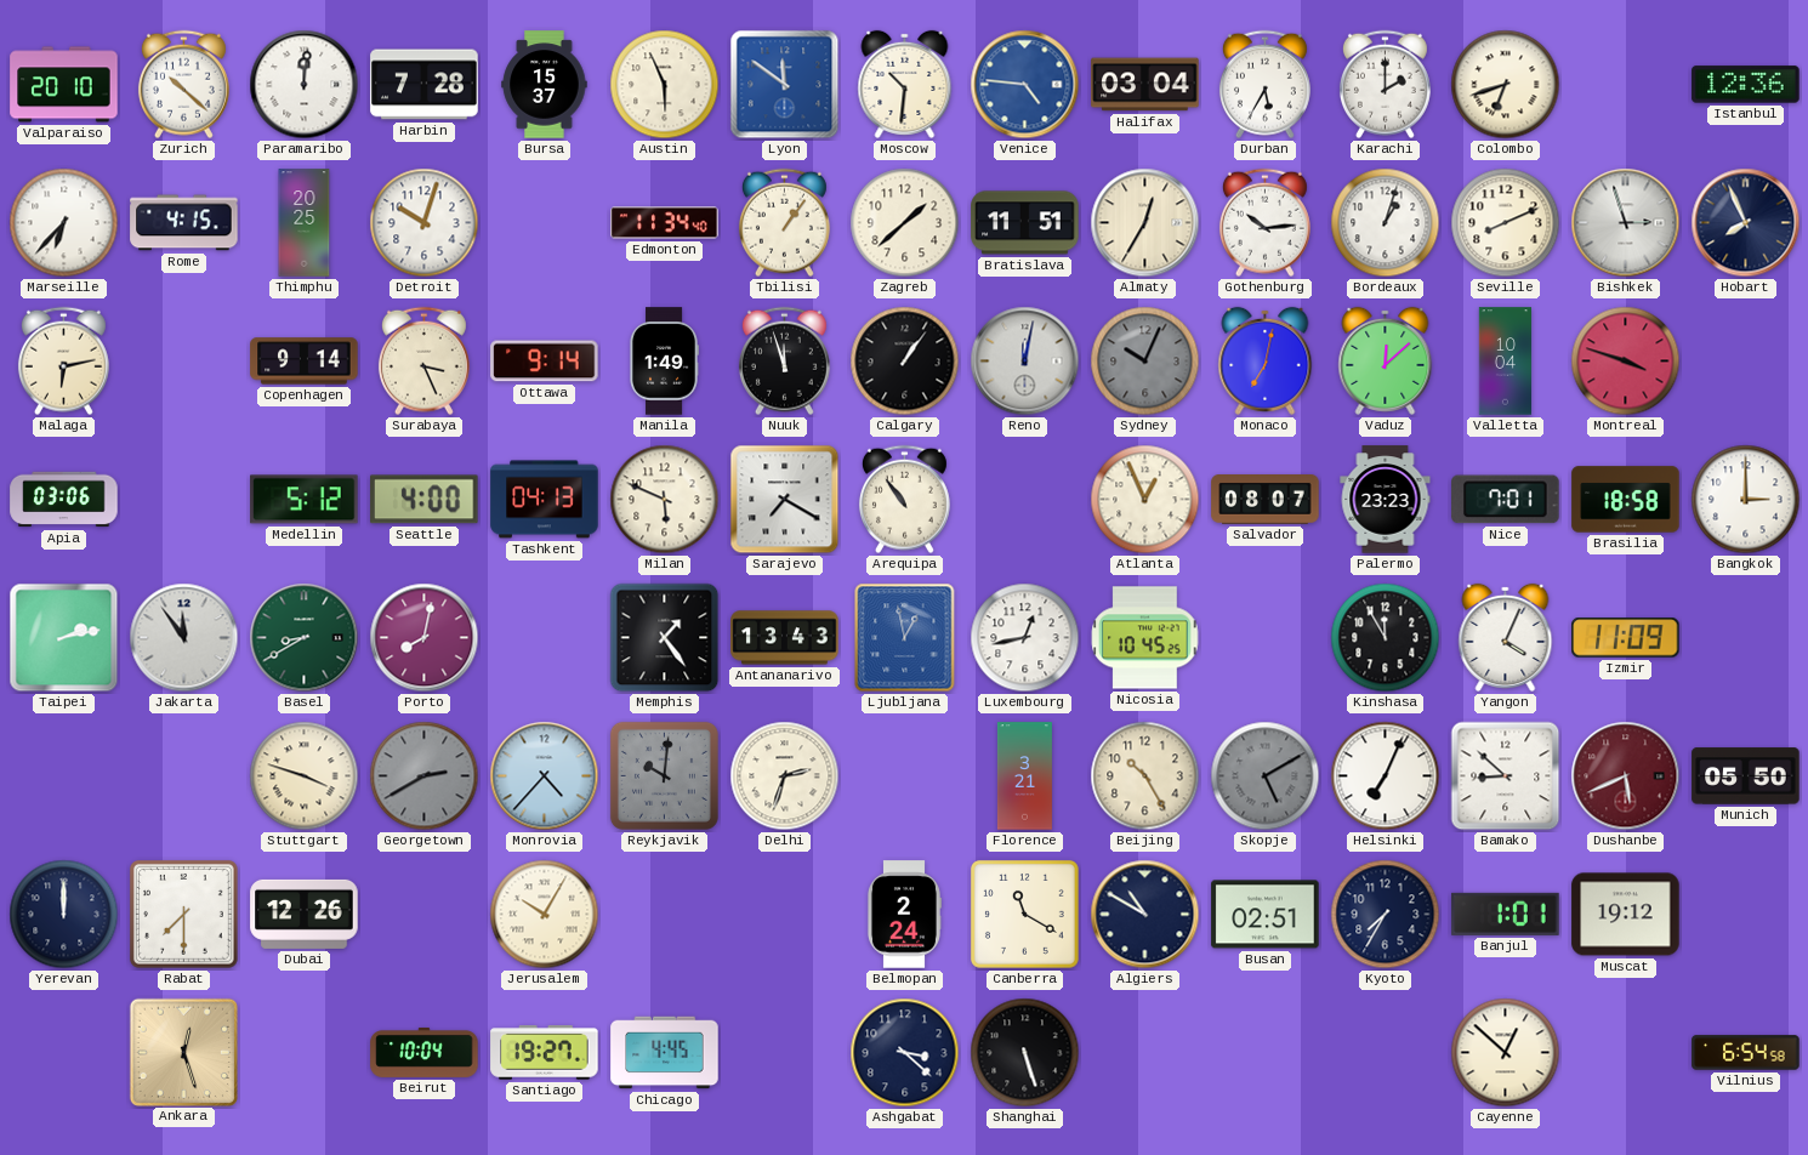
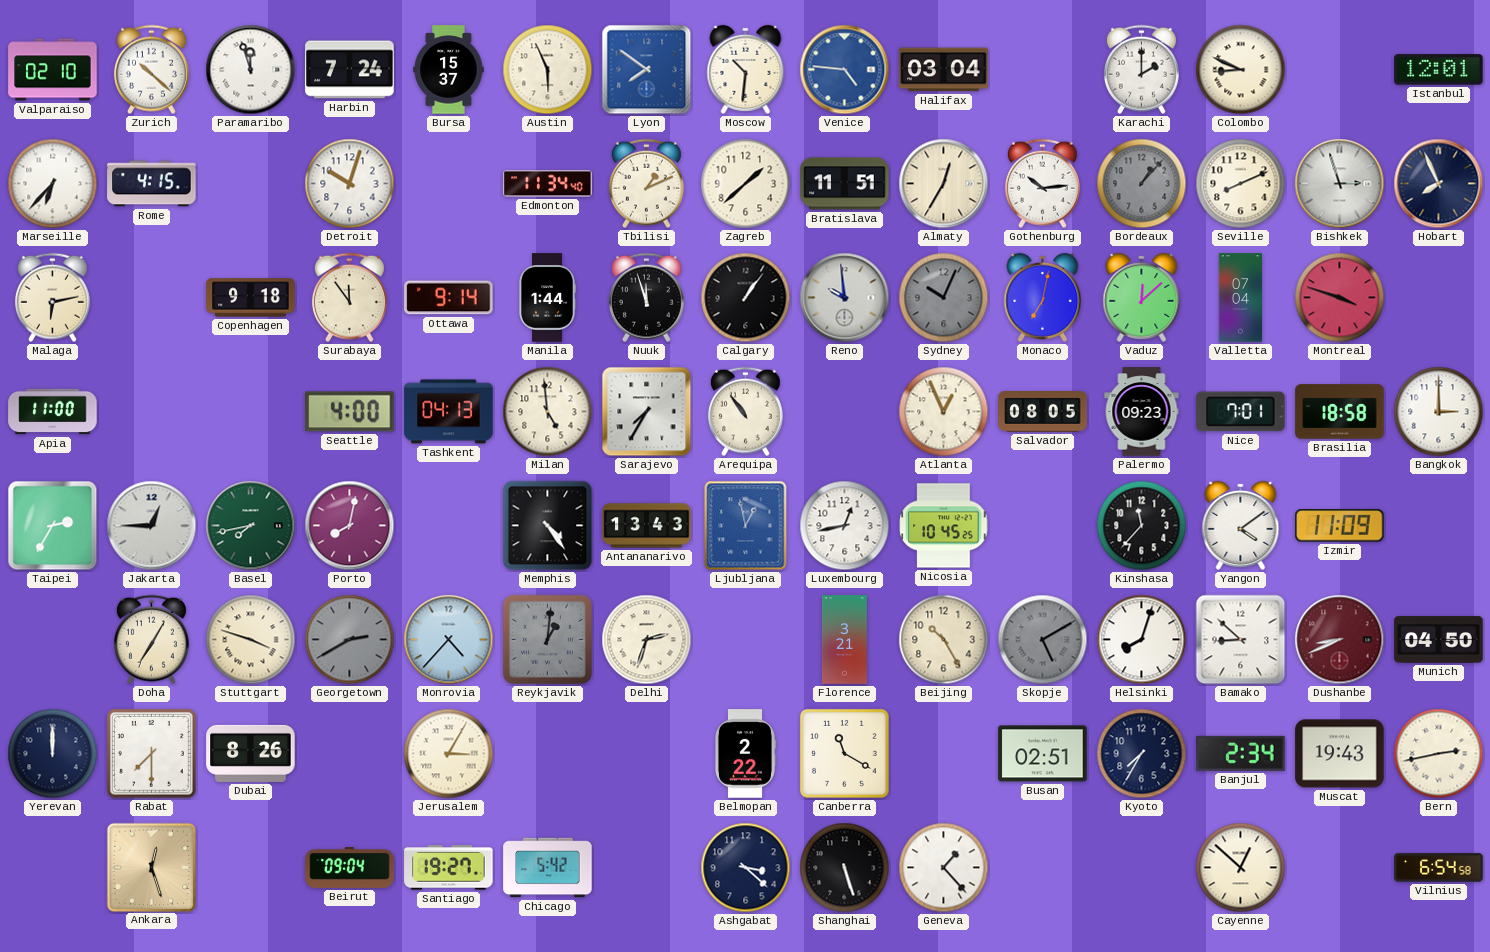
Valparaiso: 20:10 -> 02:10 (53, 70)
Paramaribo: 12:01 -> 11:57 (251, 70)
Harbin: 7:28 -> 7:24 (350, 70)
Lyon: 11:51 -> 7:51 (647, 70)
Durban: 5:35 -> none (1264, 85)
Colombo: 6:42 -> 8:49 (1241, 70)
Istanbul: 12:36 -> 12:01 (1439, 70)
Thimphu: 20:25 -> none (305, 223)
Tbilisi: 1:06 -> 1:11 (646, 184)
Bordeaux: 1:03 -> 1:07 (1142, 184)
Bordeaux dial: white -> grey (1142, 184)
Copenhagen: 9:14 -> 9:18 (251, 298)
Surabaya: 3:26 -> 11:54 (349, 298)
Manila: 1:49 -> 1:44 (548, 298)
Reno: 12:02 -> 9:59 (845, 298)
Valletta: 10:04 -> 07:04 (1240, 298)
Apia: 03:06 -> 11:00 (53, 412)
Medellin: 5:12 -> none (305, 500)
Milan: 5:49 -> 4:59 (548, 412)
Sarajevo: 7:20 -> 7:35 (647, 412)
Salvador: 08:07 -> 08:05 (1043, 412)
Palermo: 23:23 -> 09:23 (1142, 412)
Taipei: 2:13 -> 2:35 (53, 526)
Jakarta: 11:54 -> 12:45 (152, 526)
Basel: 8:40 -> 7:43 (251, 526)
Memphis: 1:24 -> 4:24 (548, 526)
Kinshasa: 11:55 -> 11:37 (1142, 526)
Yangon: 4:04 -> 4:09 (1241, 525)
Doha: none -> 7:05 (151, 640)
Reykjavik: 10:01 -> 1:01 (547, 639)
Helsinki: 7:04 -> 8:03 (1142, 640)
Dushanbe: 5:41 -> 8:41 (1340, 640)
Munich: 05:50 -> 04:50 (1439, 640)
Dubai: 12:26 -> 8:26 (251, 753)
Jerusalem: 10:05 -> 3:05 (449, 754)
Belmopan: 2:24 -> 2:22 (745, 754)
Algiers: 10:50 -> none (1145, 915)
Banjul: 1:01 -> 2:34 (1241, 753)
Muscat: 19:12 -> 19:43 (1340, 754)
Bern: none -> 2:43 (1439, 754)
Beirut: 10:04 -> 09:04 (350, 867)
Chicago: 4:45 -> 5:42 (548, 868)
Geneva: none -> 1:23 (944, 868)
